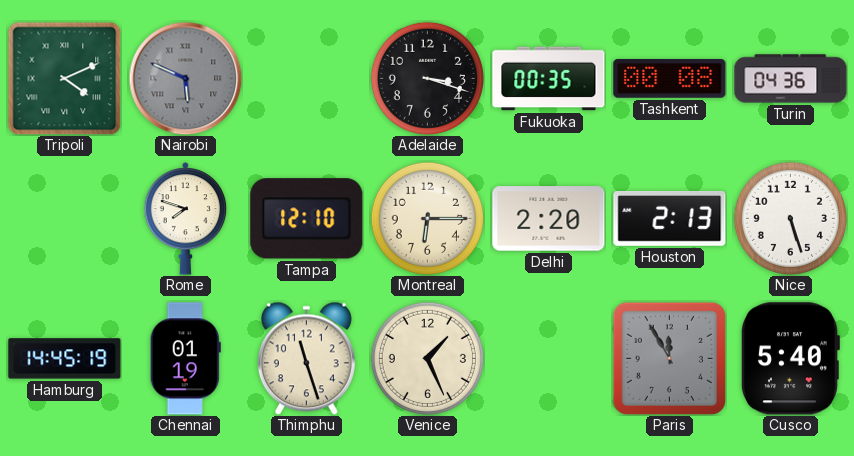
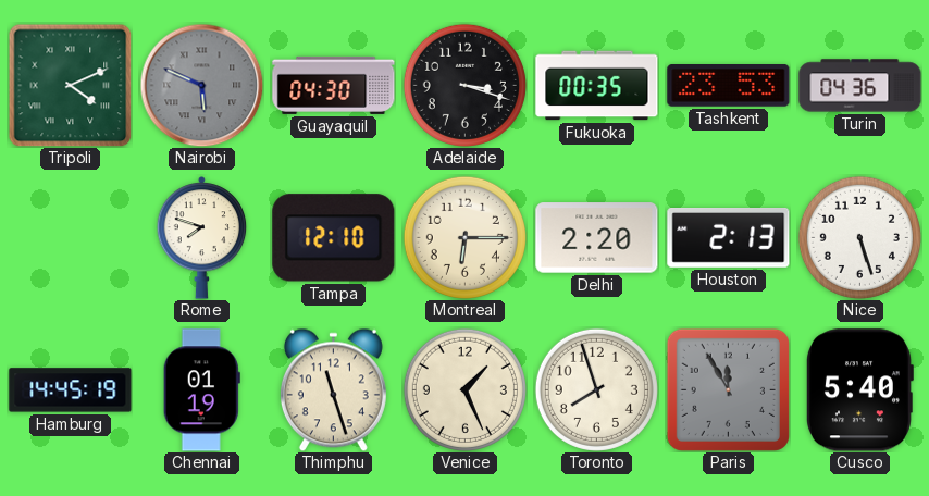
Guayaquil: none -> 04:30 (334, 85)
Tashkent: 00:08 -> 23:53 (729, 86)
Toronto: none -> 7:57 (596, 389)
